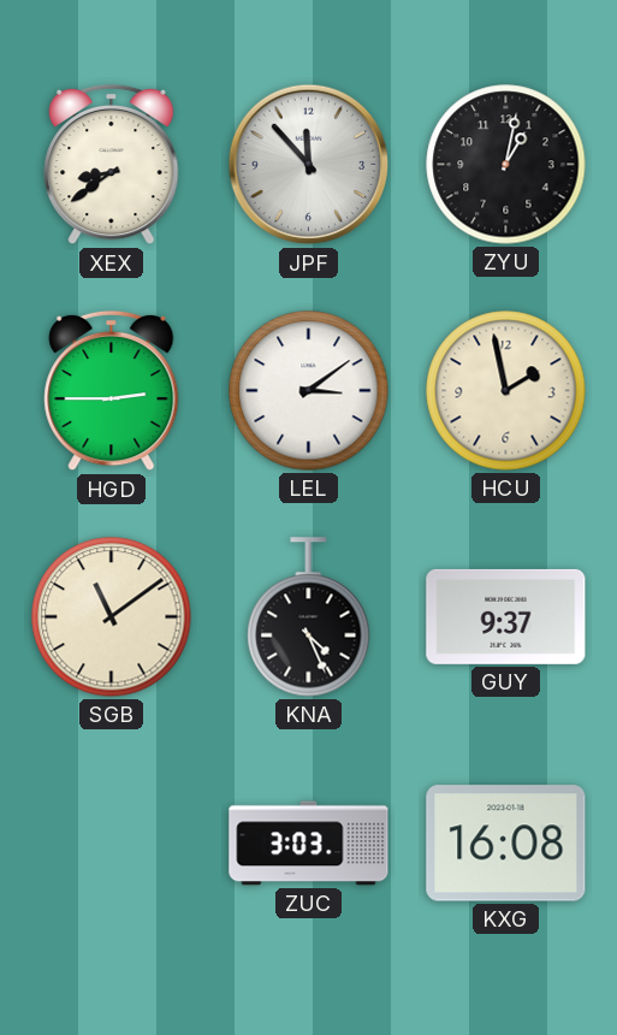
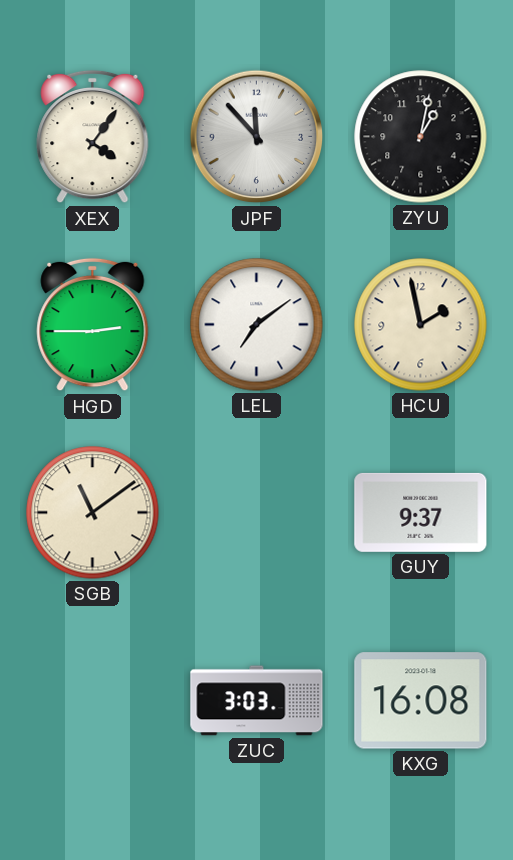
XEX: 8:39 -> 4:06 (93, 137)
LEL: 3:09 -> 7:09 (257, 325)
KNA: 4:26 -> none (309, 617)
